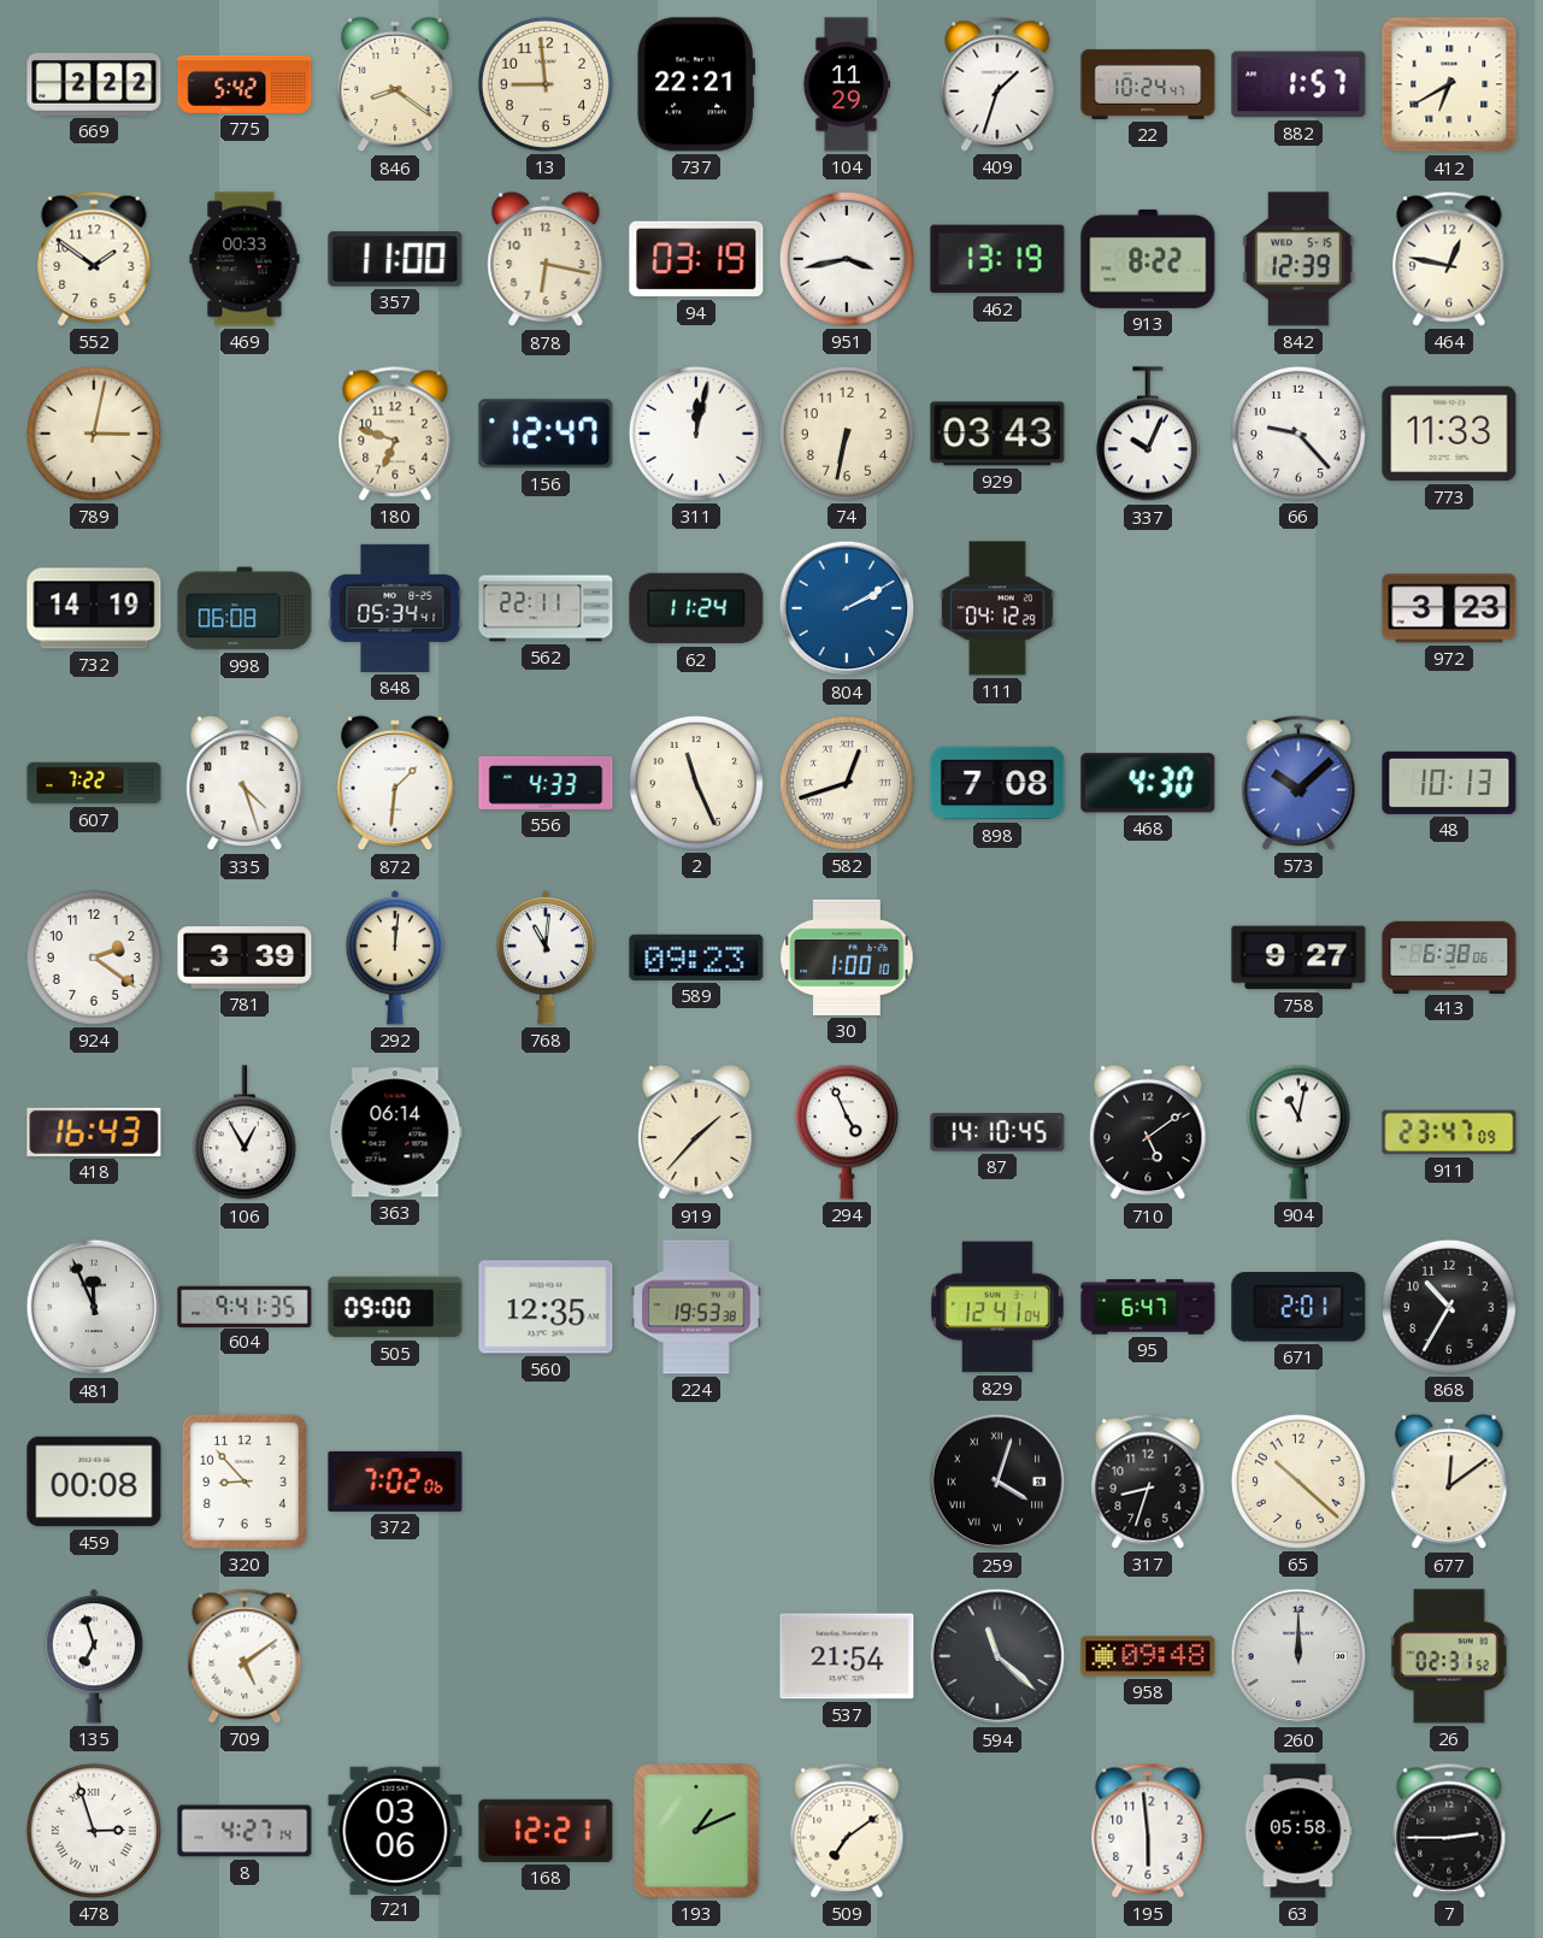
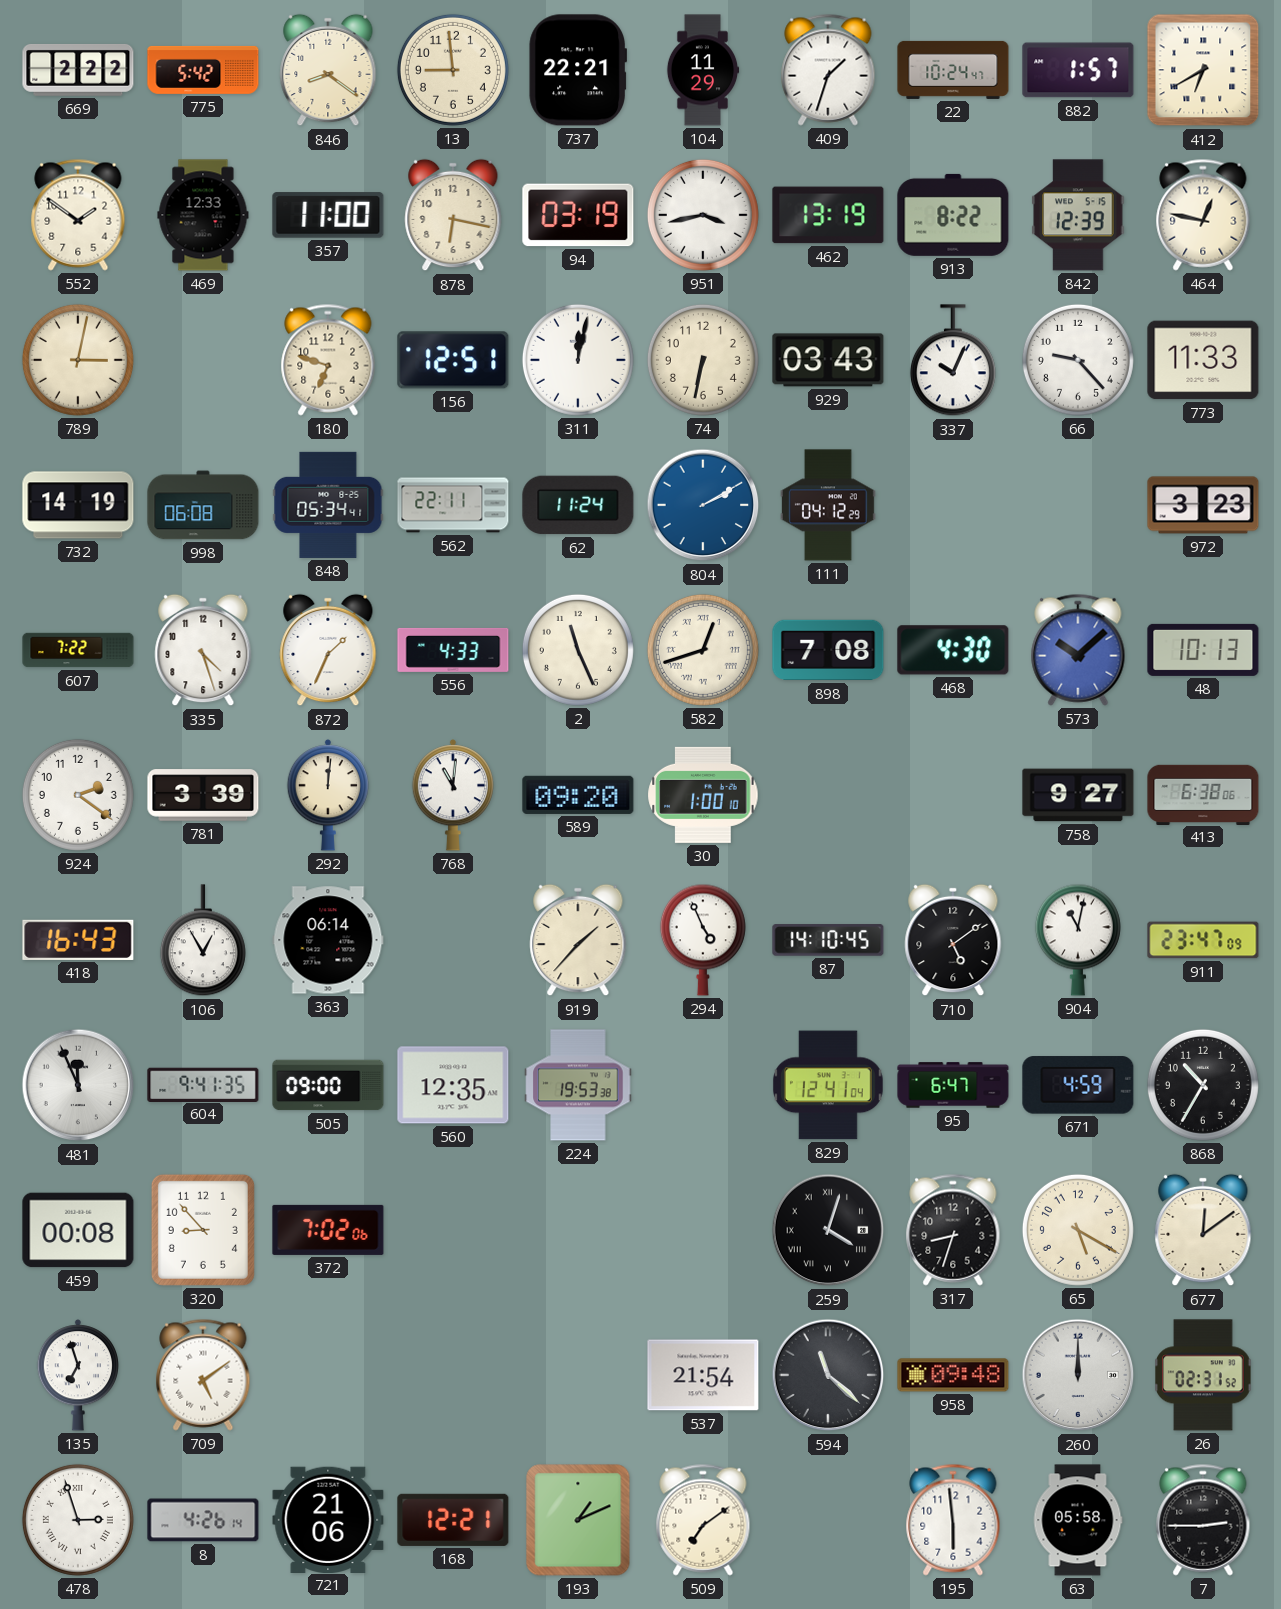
469: 00:33 -> 12:33 (203, 215)
156: 12:47 -> 12:51 (453, 360)
872: 1:31 -> 1:34 (328, 650)
589: 09:23 -> 09:20 (578, 795)
671: 2:01 -> 4:59 (1078, 1085)
65: 10:22 -> 5:20 (1078, 1230)
8: 4:27 -> 4:26 (203, 1520)
721: 03:06 -> 21:06 (328, 1519)
